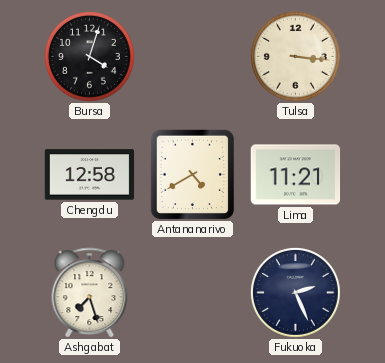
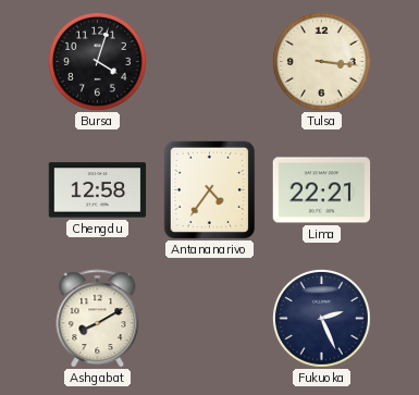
Antananarivo: 4:40 -> 4:36 (210, 190)
Lima: 11:21 -> 22:21 (322, 190)
Ashgabat: 7:27 -> 8:10 (98, 319)
